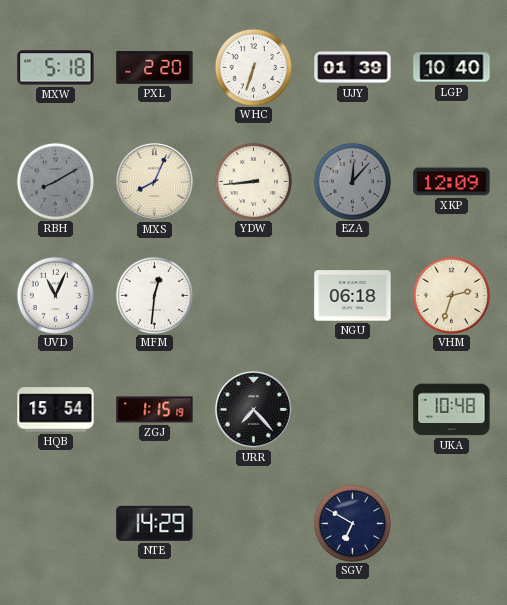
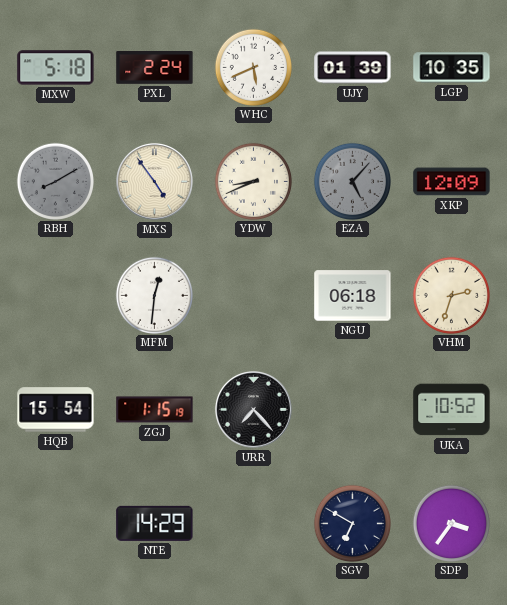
PXL: 2:20 -> 2:24 (155, 68)
WHC: 6:33 -> 5:41 (253, 67)
LGP: 10:40 -> 10:35 (452, 68)
MXS: 8:04 -> 4:54 (154, 181)
YDW: 8:44 -> 8:41 (253, 181)
EZA: 12:07 -> 5:07 (352, 181)
UVD: 11:04 -> none (55, 295)
UKA: 10:48 -> 10:52 (452, 410)
SDP: none -> 3:36 (451, 523)
